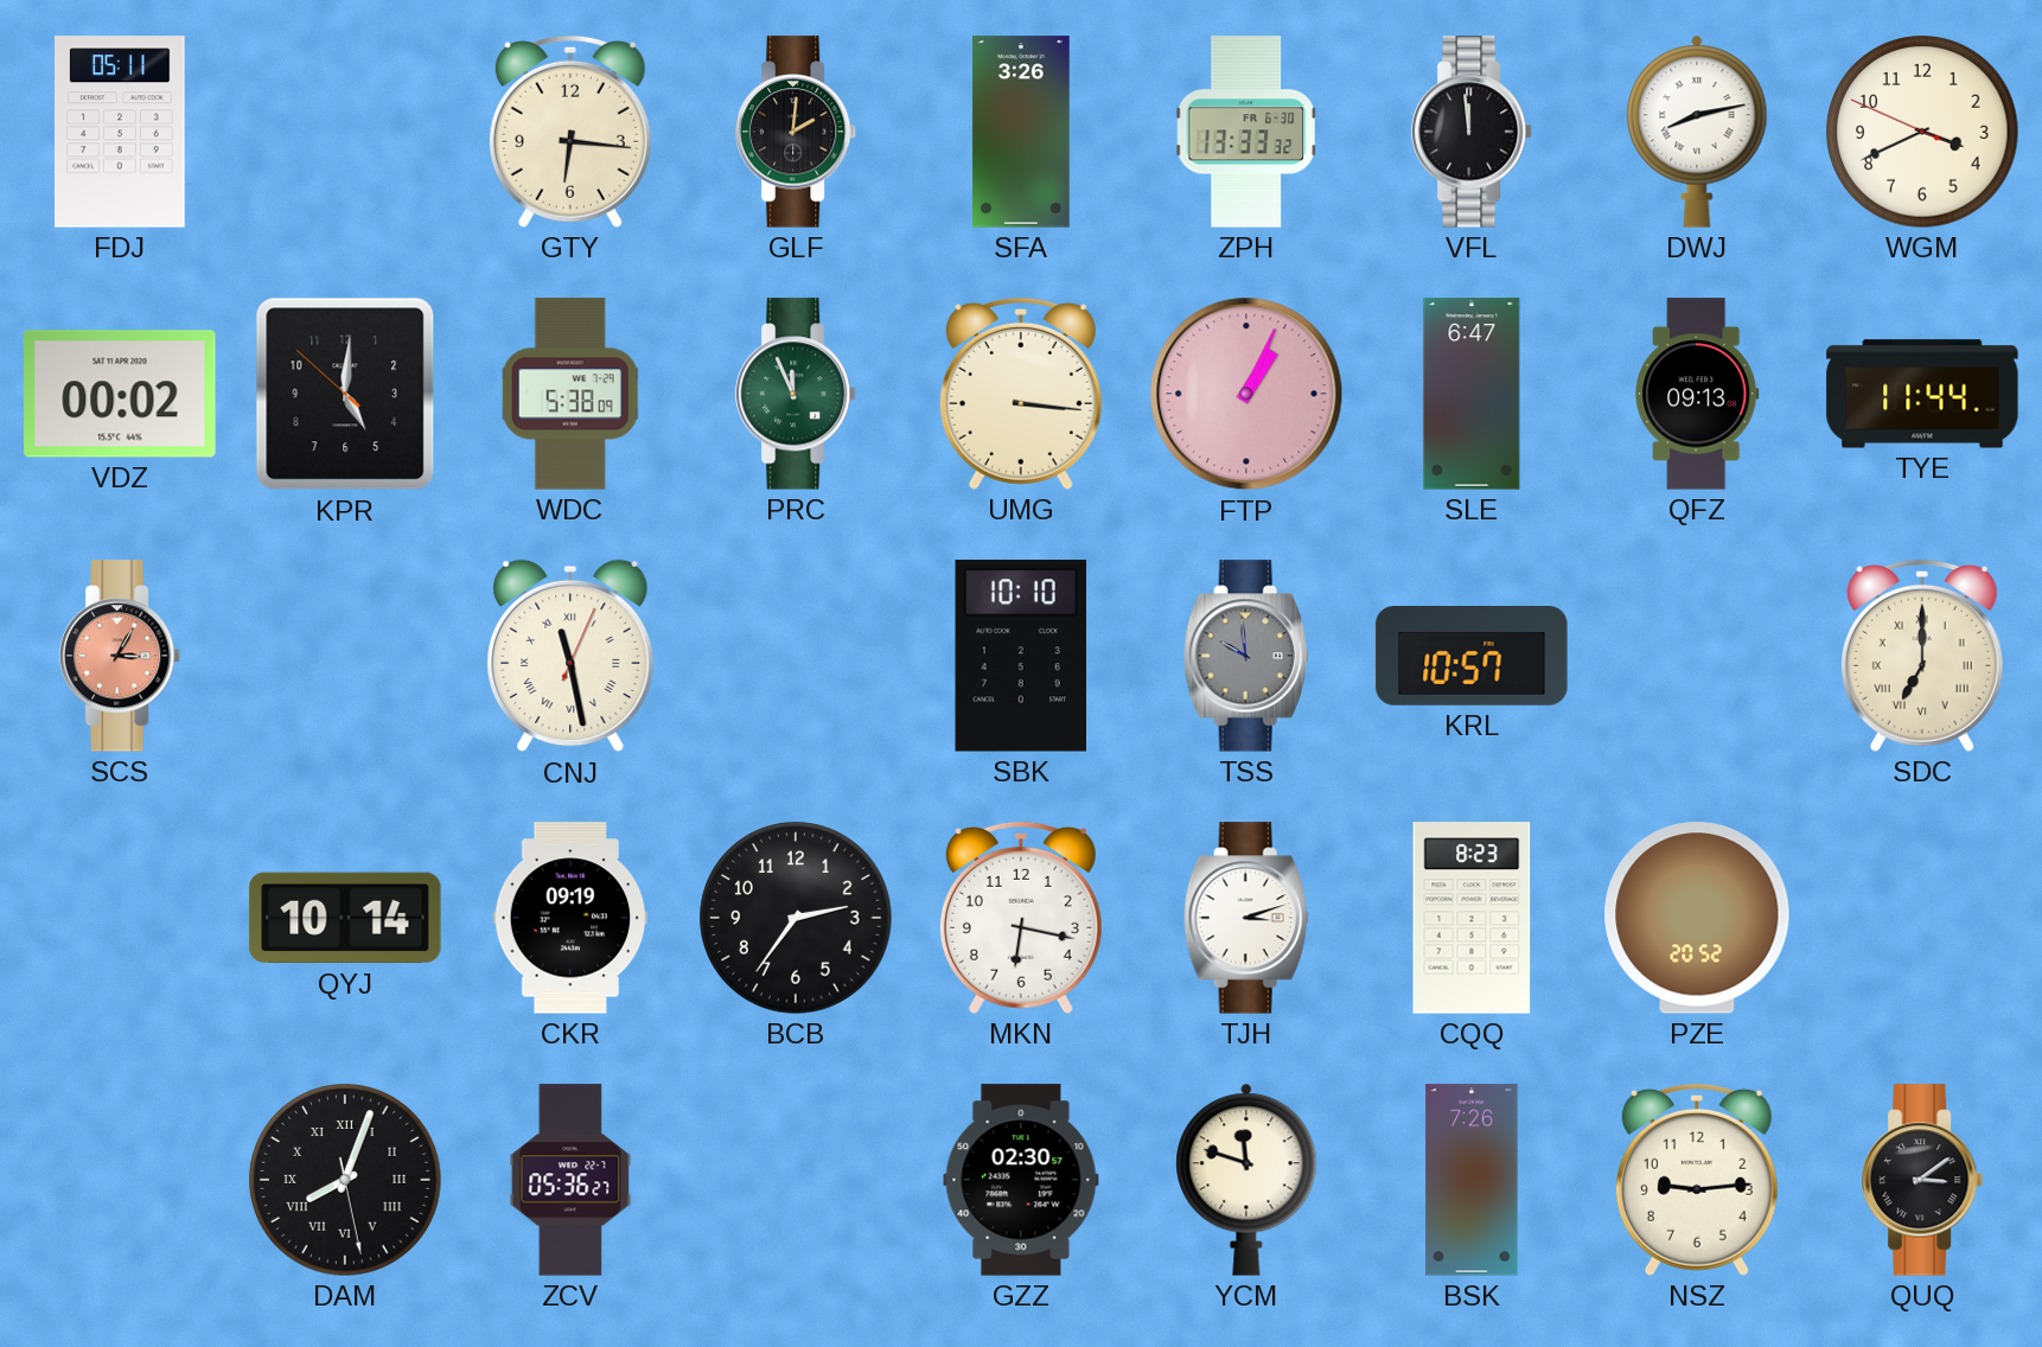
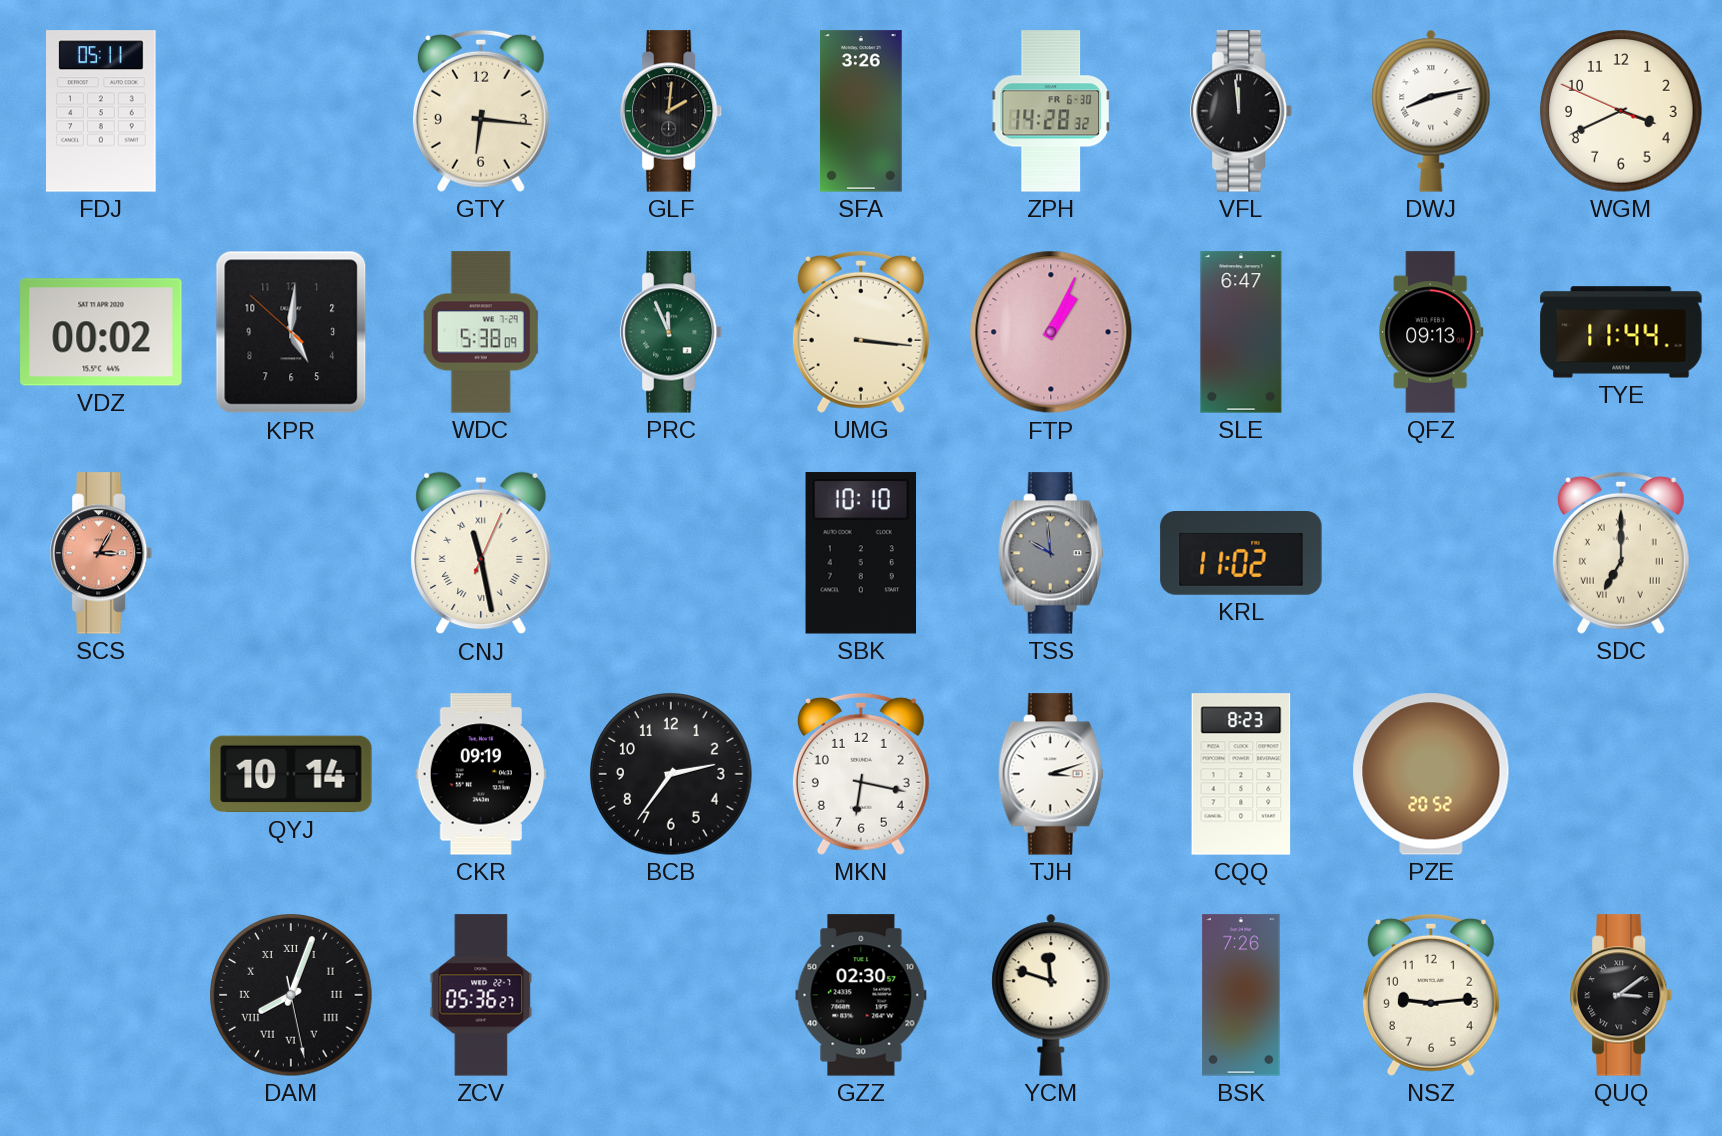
ZPH: 13:33 -> 14:28 (1051, 111)
KRL: 10:57 -> 11:02 (1241, 554)
